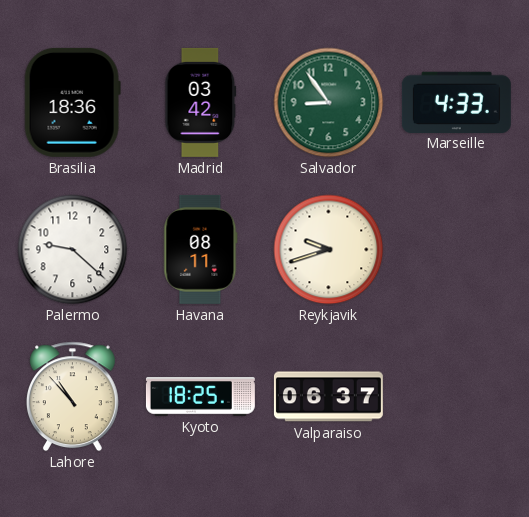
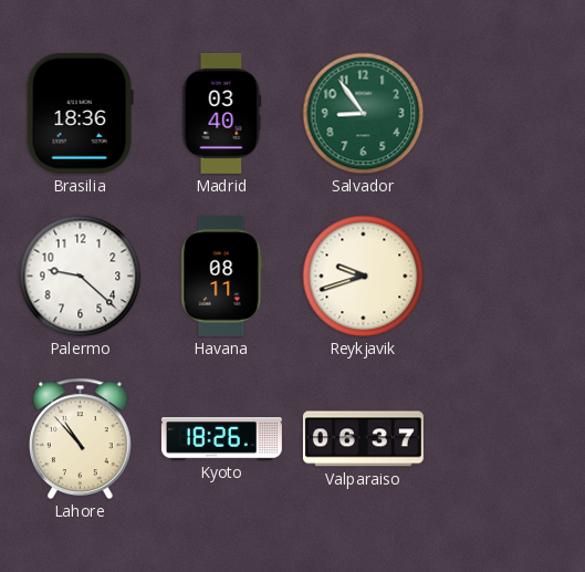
Madrid: 03:42 -> 03:40 (222, 113)
Marseille: 4:33 -> none (456, 102)
Kyoto: 18:25 -> 18:26 (221, 439)
